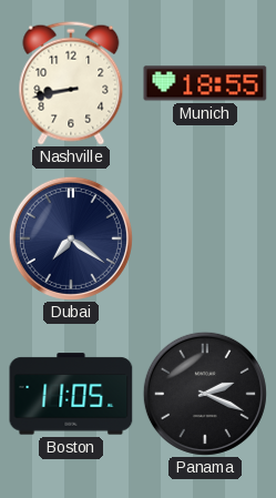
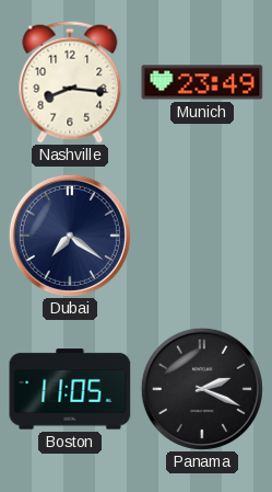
Nashville: 8:43 -> 8:16 (70, 82)
Munich: 18:55 -> 23:49 (202, 82)
